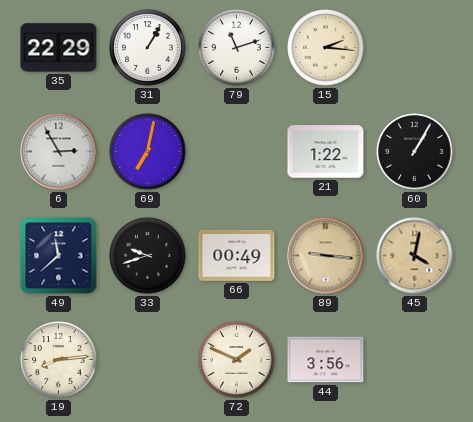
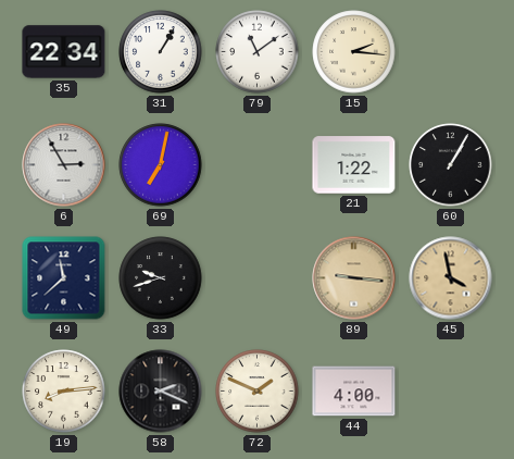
35: 22:29 -> 22:34 (64, 52)
79: 11:12 -> 11:09 (258, 52)
66: 00:49 -> none (237, 255)
45: 4:02 -> 3:58 (451, 278)
58: none -> 2:19 (161, 392)
44: 3:56 -> 4:00 (354, 392)
